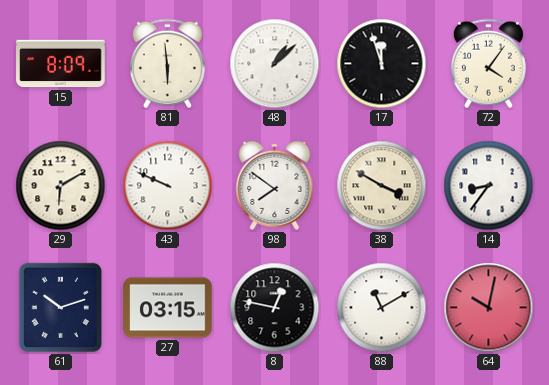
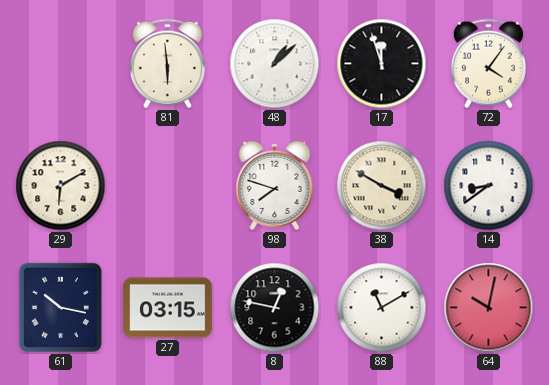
15: 8:09 -> none (61, 64)
43: 9:49 -> none (168, 186)
98: 7:51 -> 7:48 (275, 185)
14: 8:36 -> 8:39 (489, 186)
61: 10:12 -> 10:17 (60, 307)
